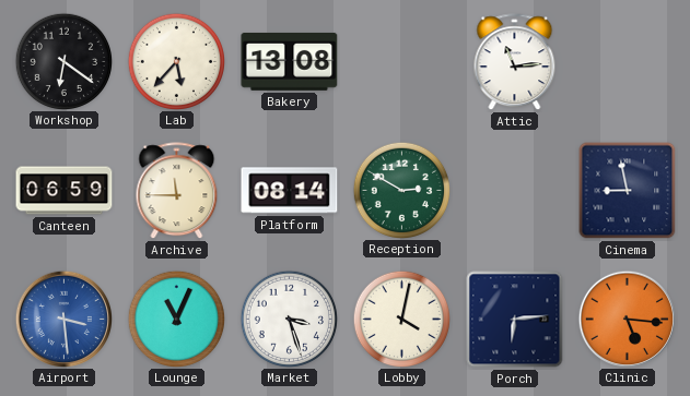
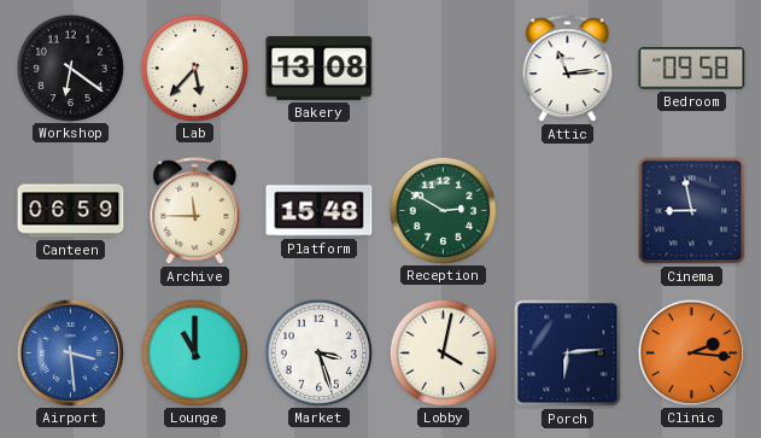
Bedroom: none -> 09:58 (692, 69)
Platform: 08:14 -> 15:48 (320, 211)
Lounge: 11:04 -> 11:00 (194, 352)
Clinic: 5:16 -> 2:16 (691, 352)
